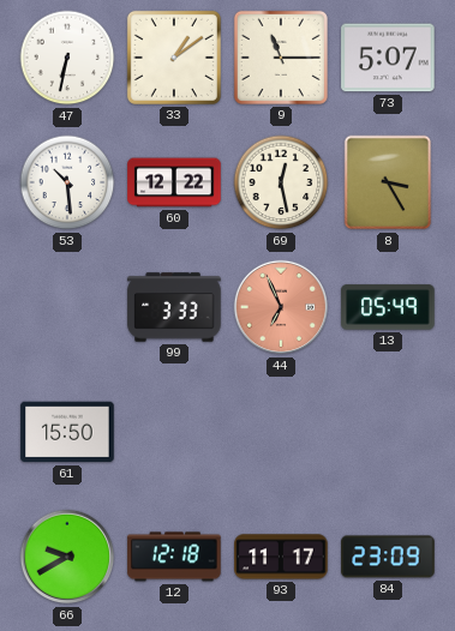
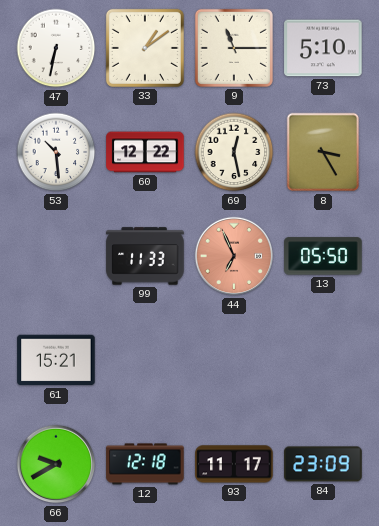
73: 5:07 -> 5:10 (323, 48)
99: 3:33 -> 11:33 (145, 256)
13: 05:49 -> 05:50 (323, 256)
61: 15:50 -> 15:21 (56, 360)
